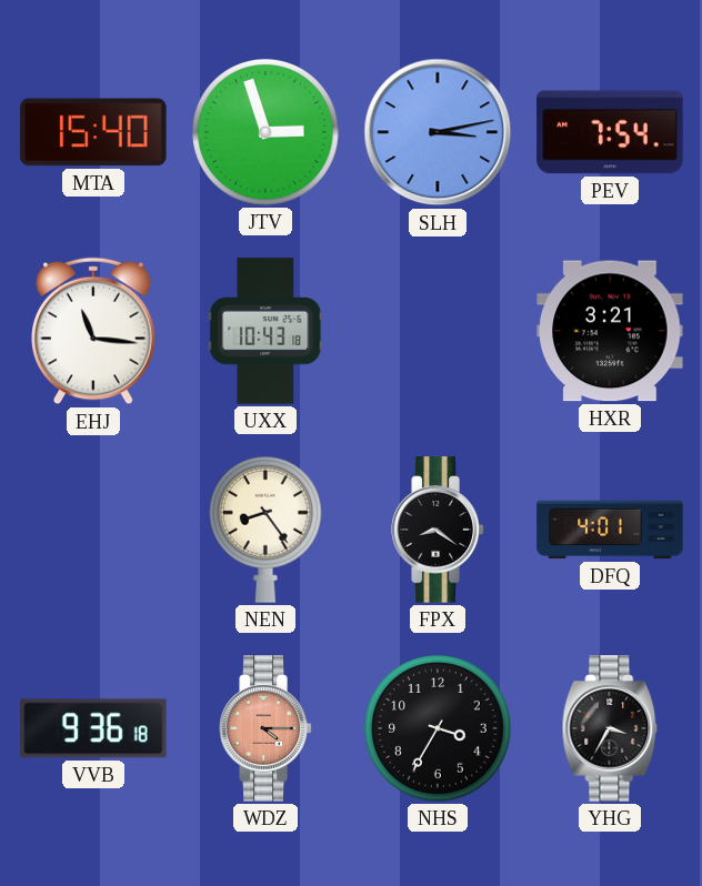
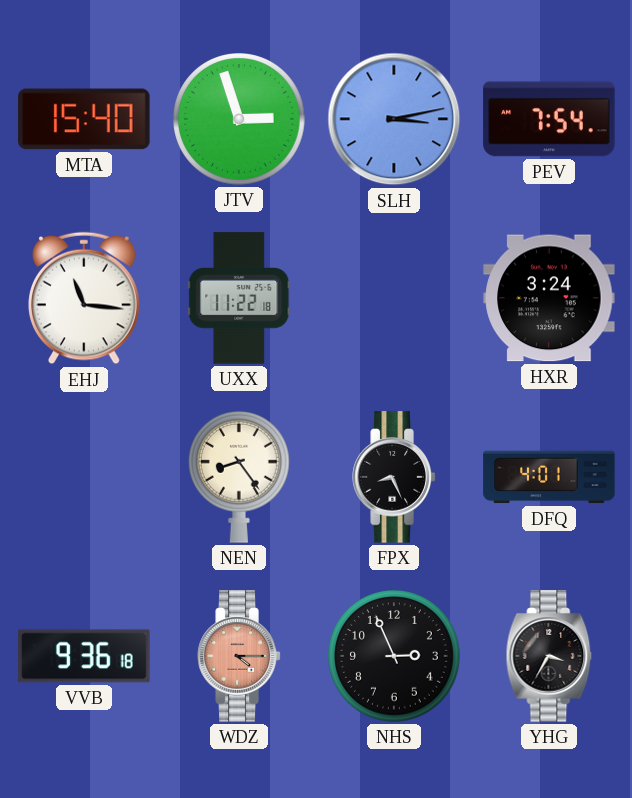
UXX: 10:43 -> 11:22 (239, 298)
HXR: 3:21 -> 3:24 (549, 298)
FPX: 8:21 -> 8:26 (394, 477)
NHS: 3:35 -> 2:56 (395, 657)
